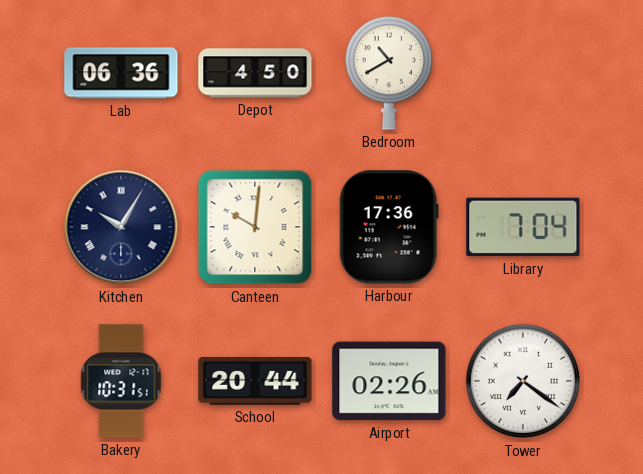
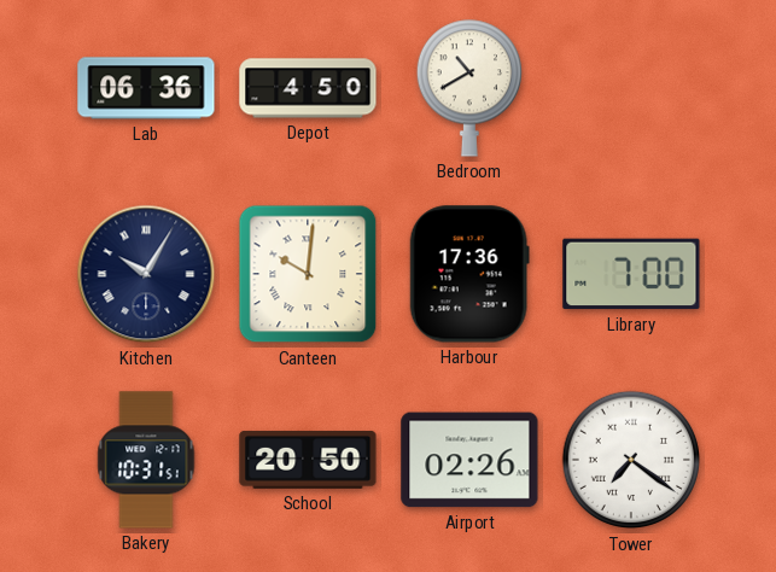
Library: 7:04 -> 7:00 (631, 274)
School: 20:44 -> 20:50 (308, 460)
